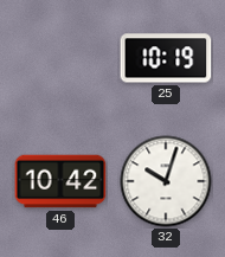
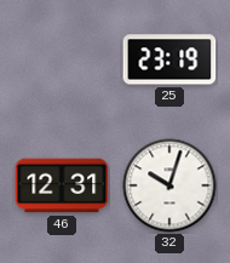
25: 10:19 -> 23:19 (169, 59)
46: 10:42 -> 12:31 (62, 185)
